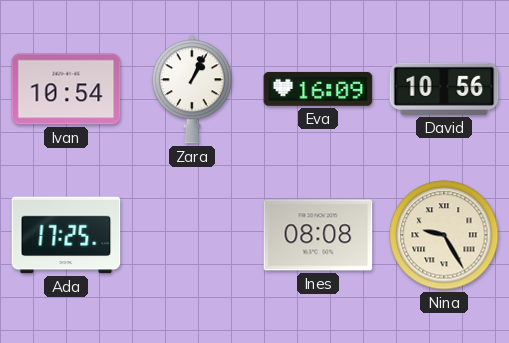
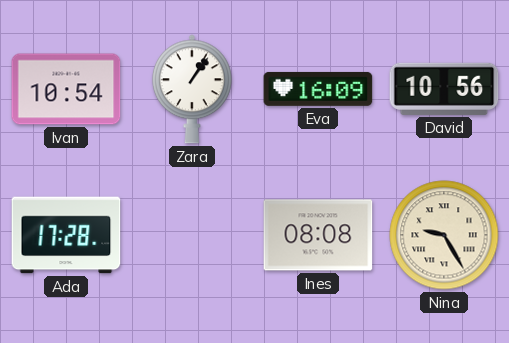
Zara: 1:04 -> 1:06 (192, 89)
Ada: 17:25 -> 17:28 (66, 235)
